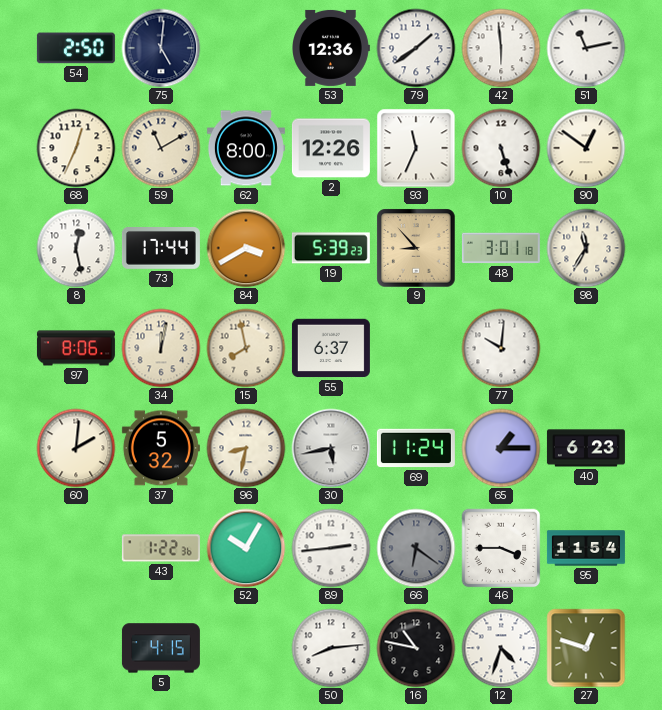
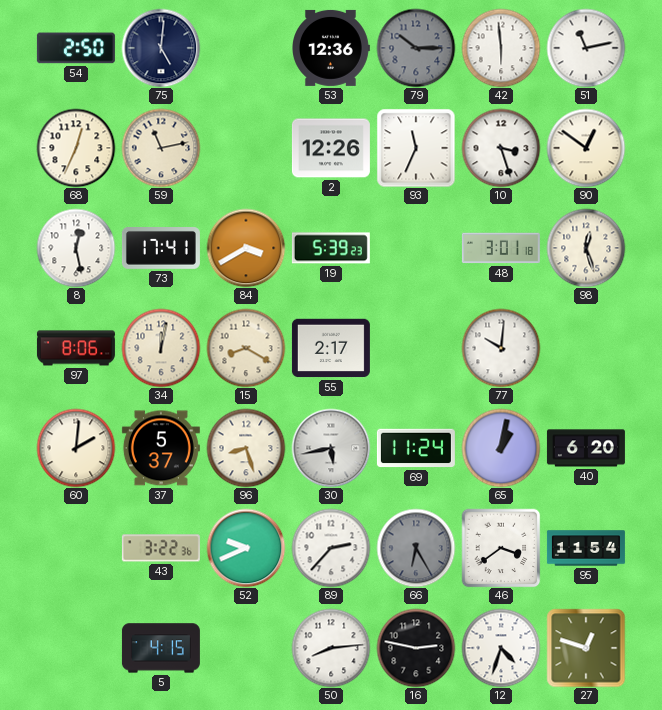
79: 1:39 -> 10:15 (416, 48)
79 dial: white -> grey (416, 48)
59: 11:10 -> 11:13 (161, 148)
62: 8:00 -> none (246, 148)
10: 5:27 -> 3:27 (501, 148)
73: 17:44 -> 17:41 (161, 249)
9: 8:53 -> none (416, 248)
98: 11:35 -> 12:27 (586, 248)
15: 7:58 -> 8:20 (246, 348)
55: 6:37 -> 2:17 (331, 348)
37: 5:32 -> 5:37 (161, 448)
96: 8:32 -> 8:27 (246, 448)
65: 1:15 -> 1:02 (501, 448)
40: 6:23 -> 6:20 (586, 448)
43: 1:22 -> 3:22 (161, 548)
52: 10:05 -> 9:41 (246, 548)
89: 2:44 -> 2:37 (331, 548)
66: 6:21 -> 6:25 (416, 548)
46: 3:45 -> 3:39 (501, 548)
16: 10:47 -> 2:47 (416, 648)
